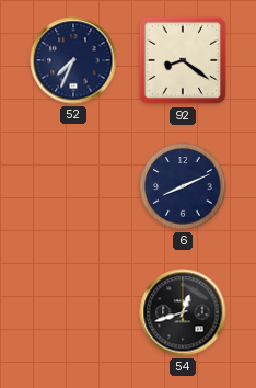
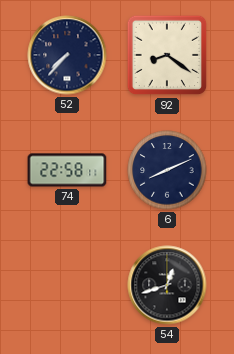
52: 7:34 -> 7:37 (67, 55)
74: none -> 22:58 (67, 170)
